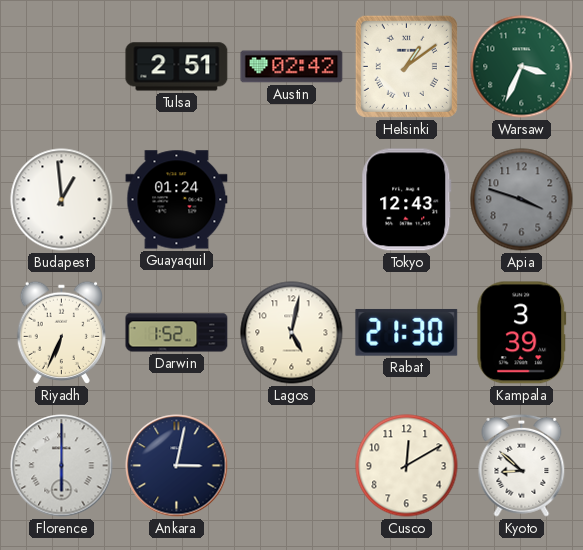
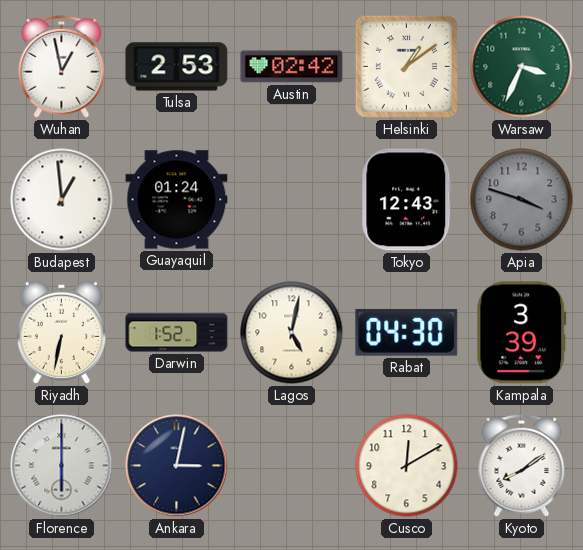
Wuhan: none -> 12:58 (62, 66)
Tulsa: 2:51 -> 2:53 (177, 67)
Riyadh: 6:34 -> 6:32 (61, 332)
Rabat: 21:30 -> 04:30 (407, 332)
Kyoto: 8:52 -> 8:09 (522, 465)
